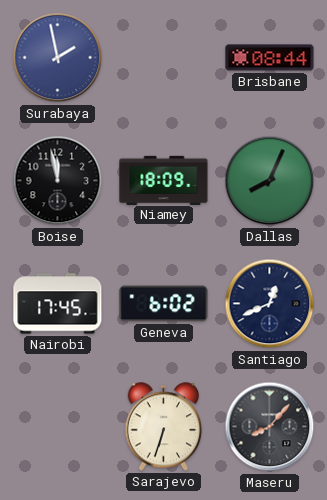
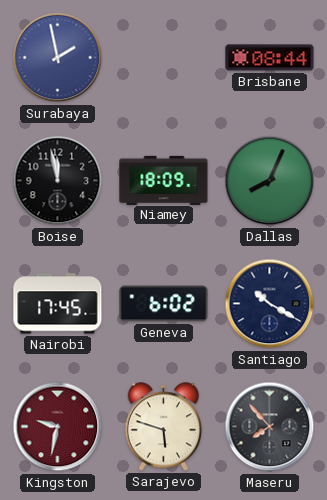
Santiago: 12:41 -> 10:20 (270, 304)
Kingston: none -> 9:32 (58, 427)
Sarajevo: 6:33 -> 5:48 (164, 427)
Maseru: 8:07 -> 7:53 (270, 427)
